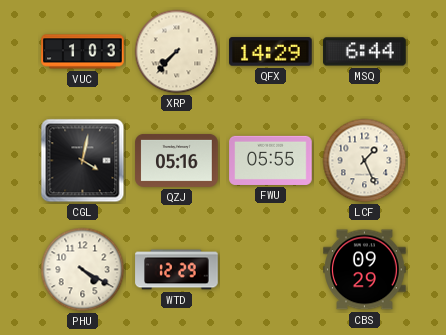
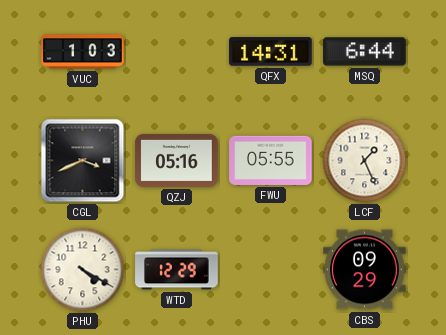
XRP: 7:37 -> none (177, 52)
QFX: 14:29 -> 14:31 (271, 52)
CGL: 4:02 -> 3:41 (83, 161)
